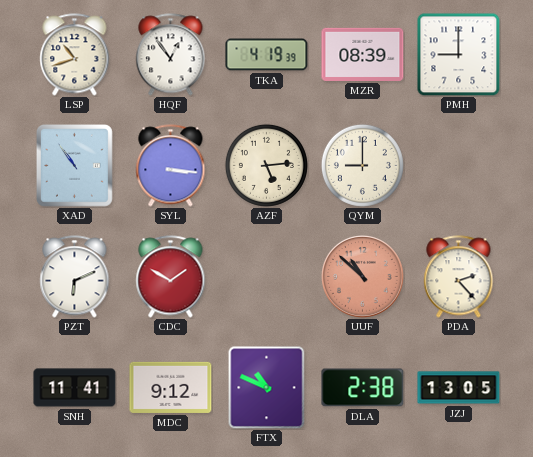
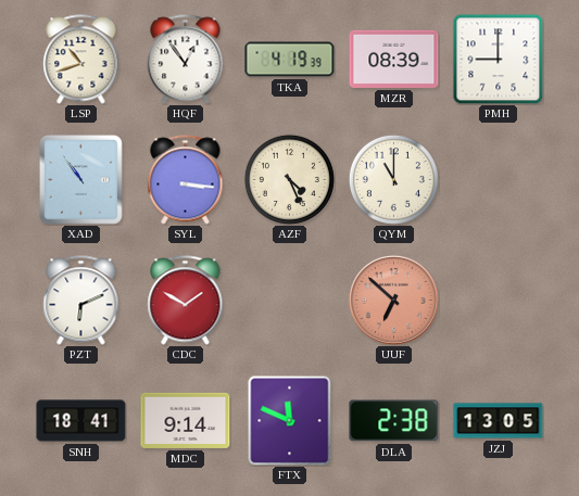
AZF: 5:14 -> 4:26 (289, 179)
QYM: 9:00 -> 11:00 (393, 179)
UUF: 10:52 -> 6:52 (394, 301)
PDA: 2:23 -> none (459, 277)
SNH: 11:41 -> 18:41 (81, 421)
MDC: 9:12 -> 9:14 (186, 420)
FTX: 10:49 -> 11:49 (290, 420)
